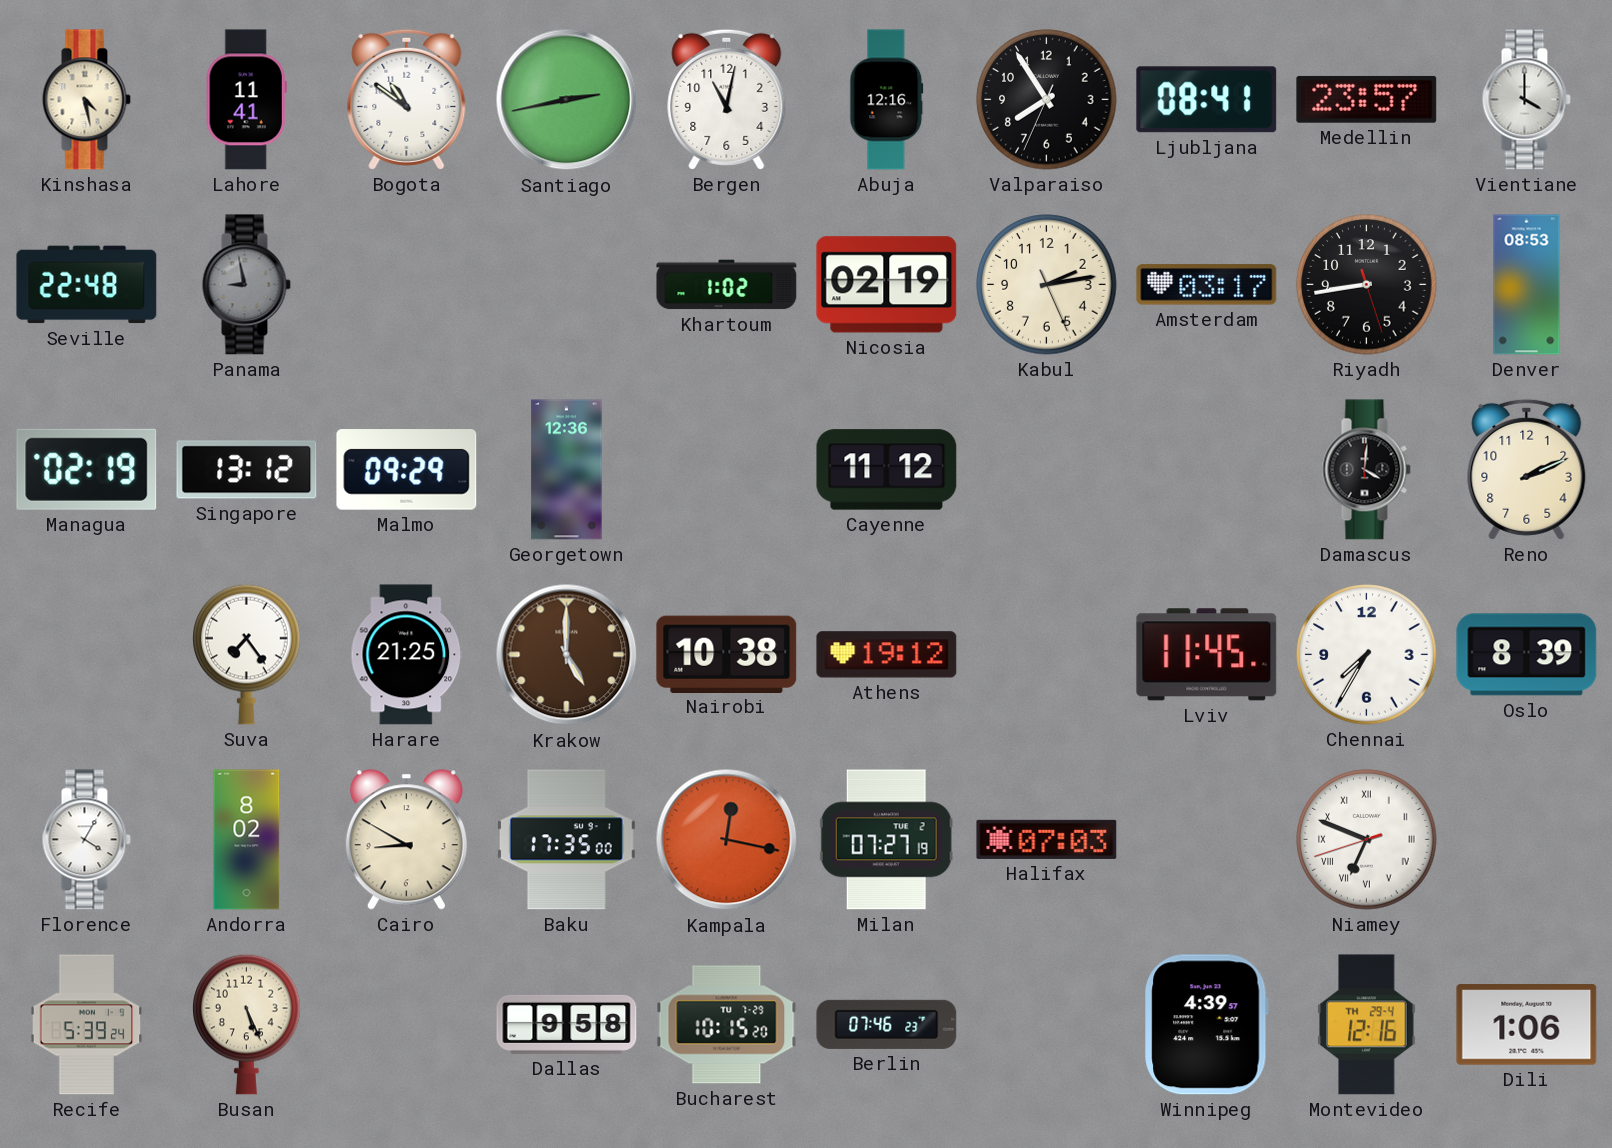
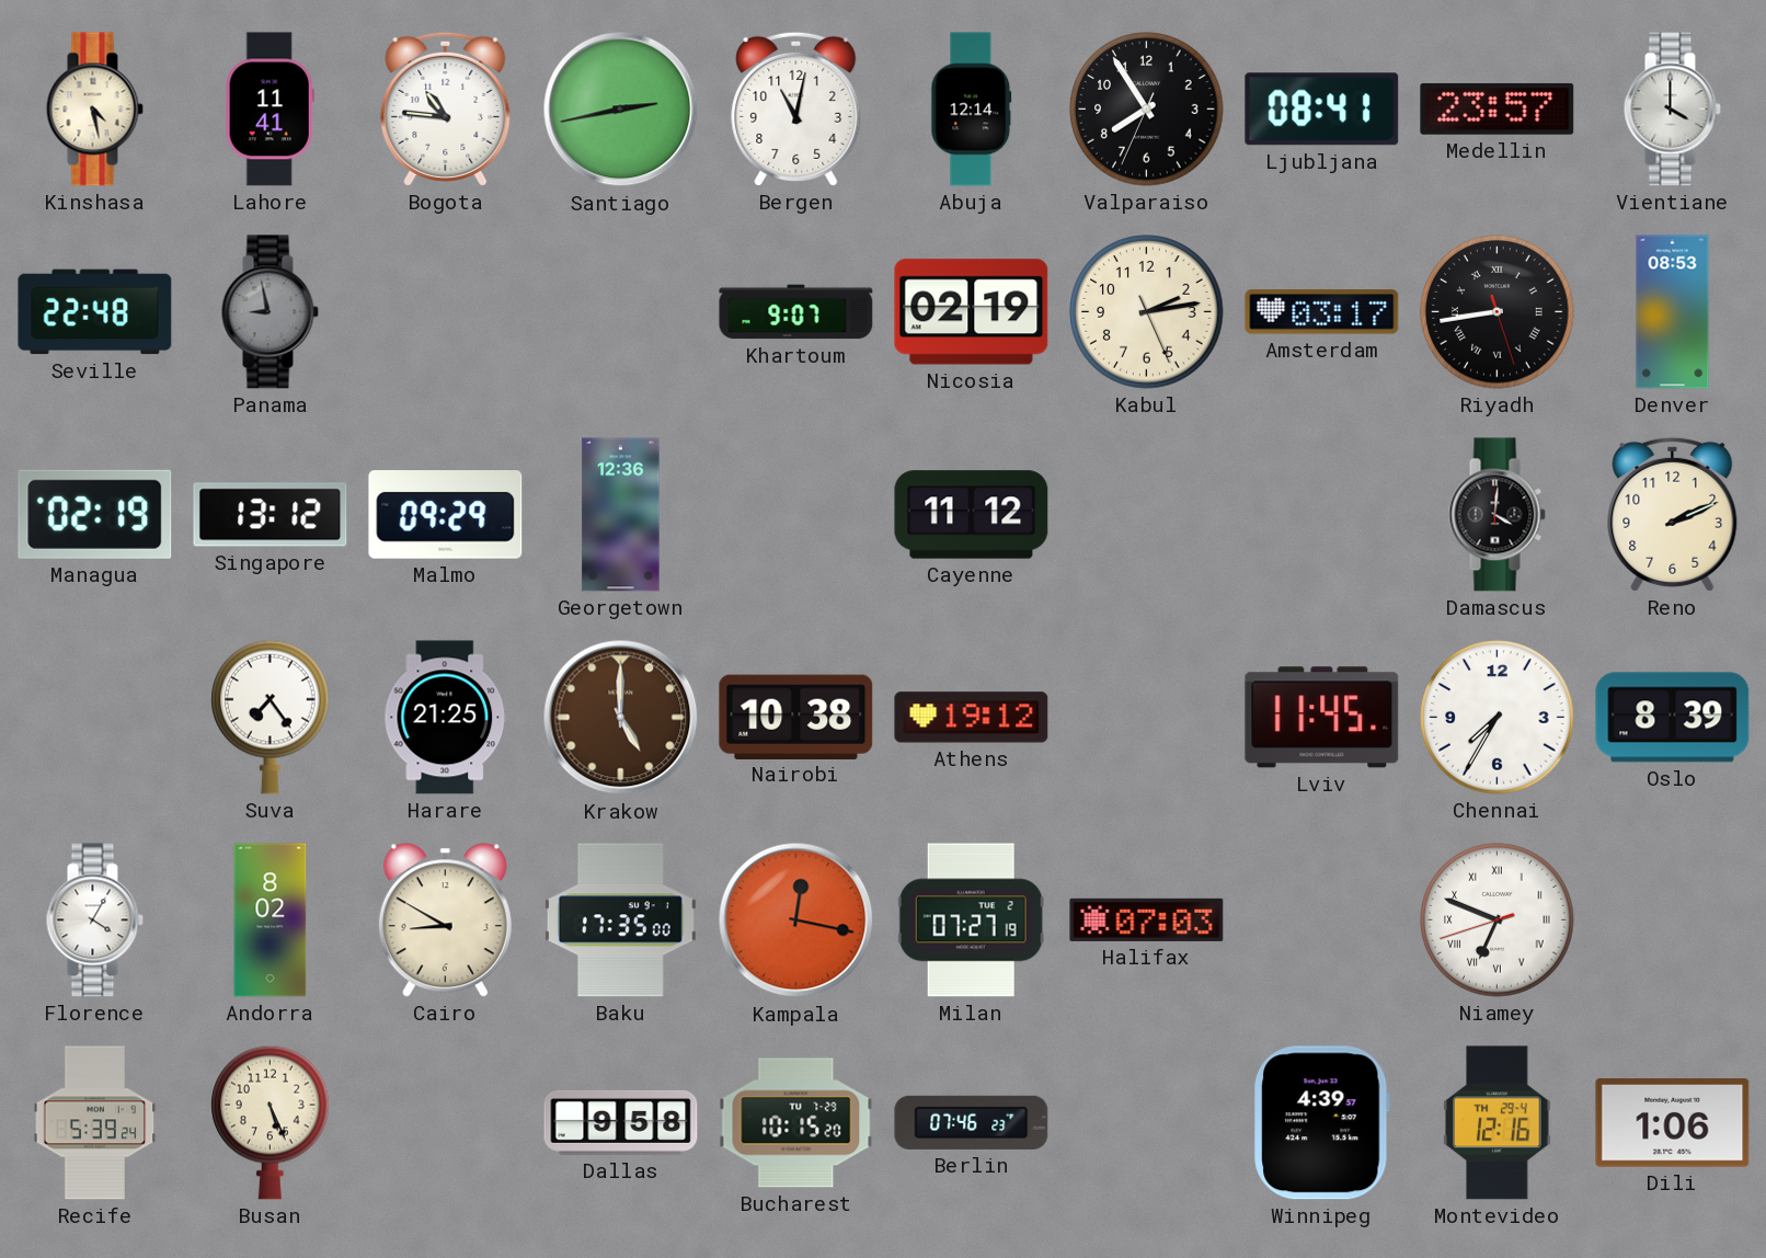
Bogota: 10:51 -> 10:46 (446, 108)
Abuja: 12:16 -> 12:14 (972, 110)
Khartoum: 1:02 -> 9:07 (796, 312)
Riyadh numerals: Arabic -> Roman (1498, 312)
